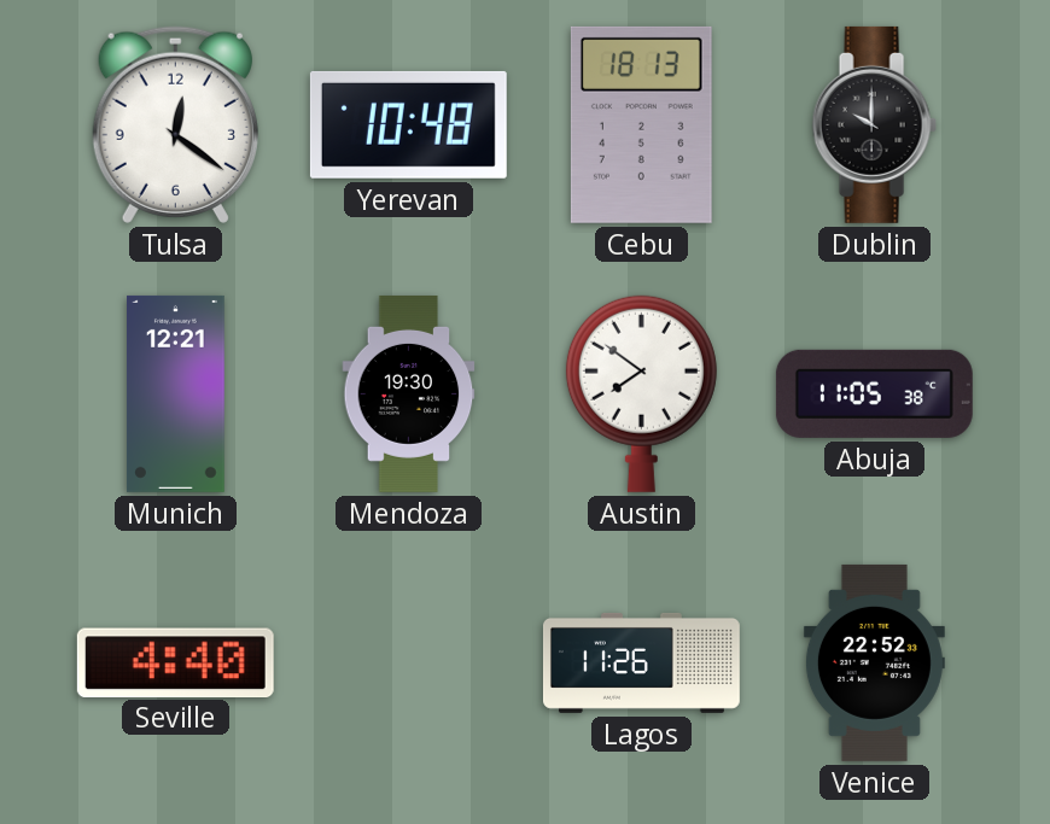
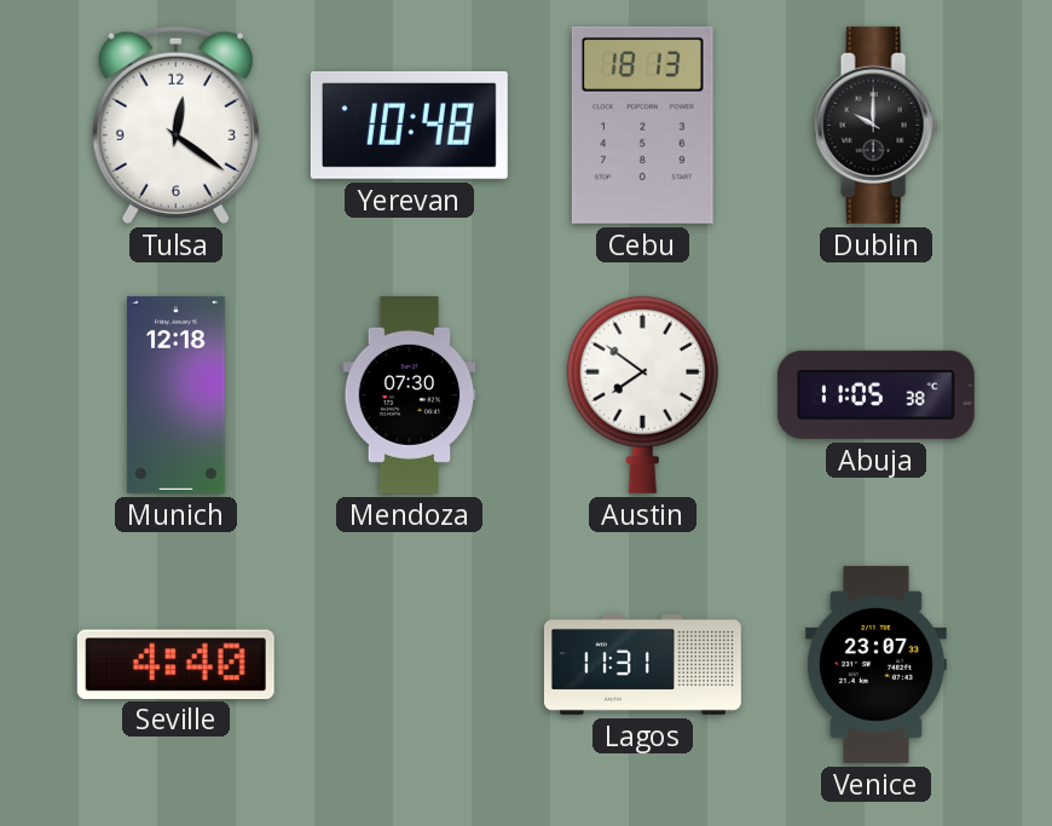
Munich: 12:21 -> 12:18 (177, 394)
Mendoza: 19:30 -> 07:30 (410, 394)
Lagos: 11:26 -> 11:31 (642, 664)
Venice: 22:52 -> 23:07 (875, 664)
